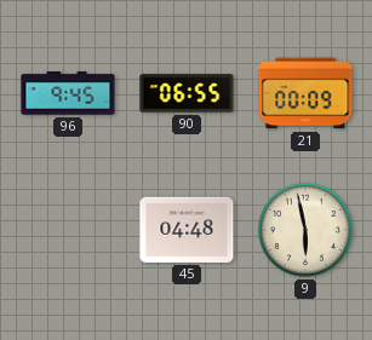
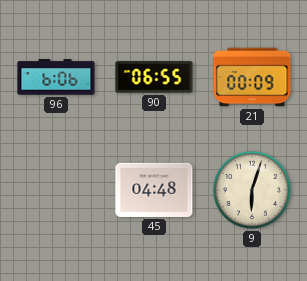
96: 9:45 -> 6:06 (56, 77)
9: 5:58 -> 6:03 (252, 190)
